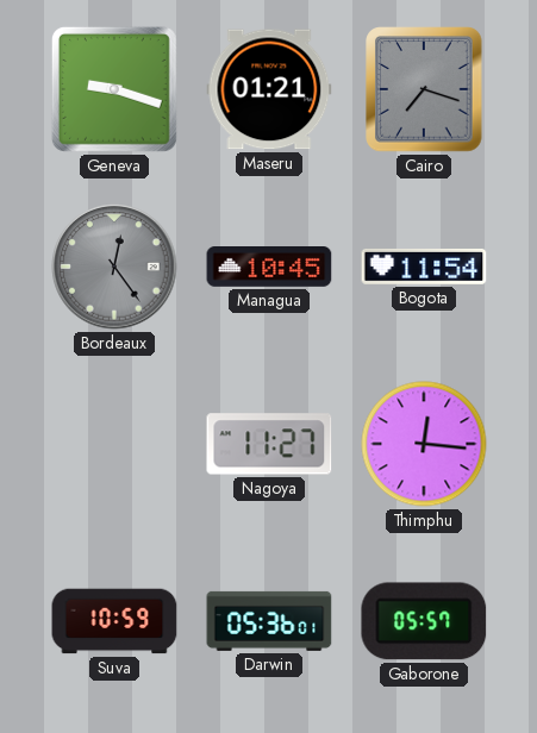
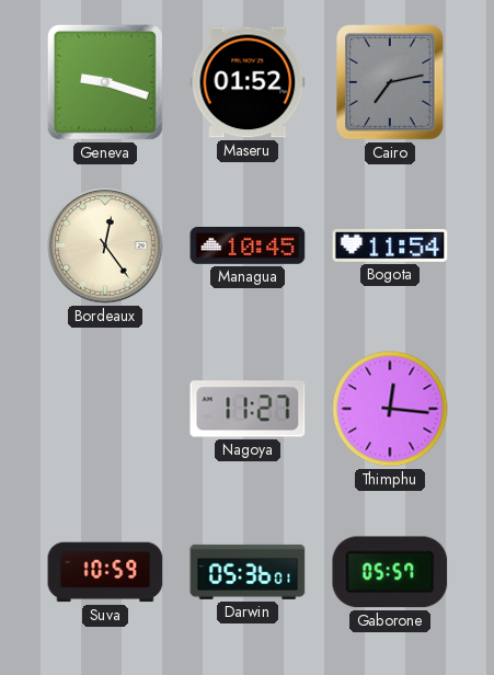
Maseru: 01:21 -> 01:52 (248, 82)
Cairo: 7:18 -> 7:13 (390, 82)
Bordeaux dial: grey -> cream (105, 245)
